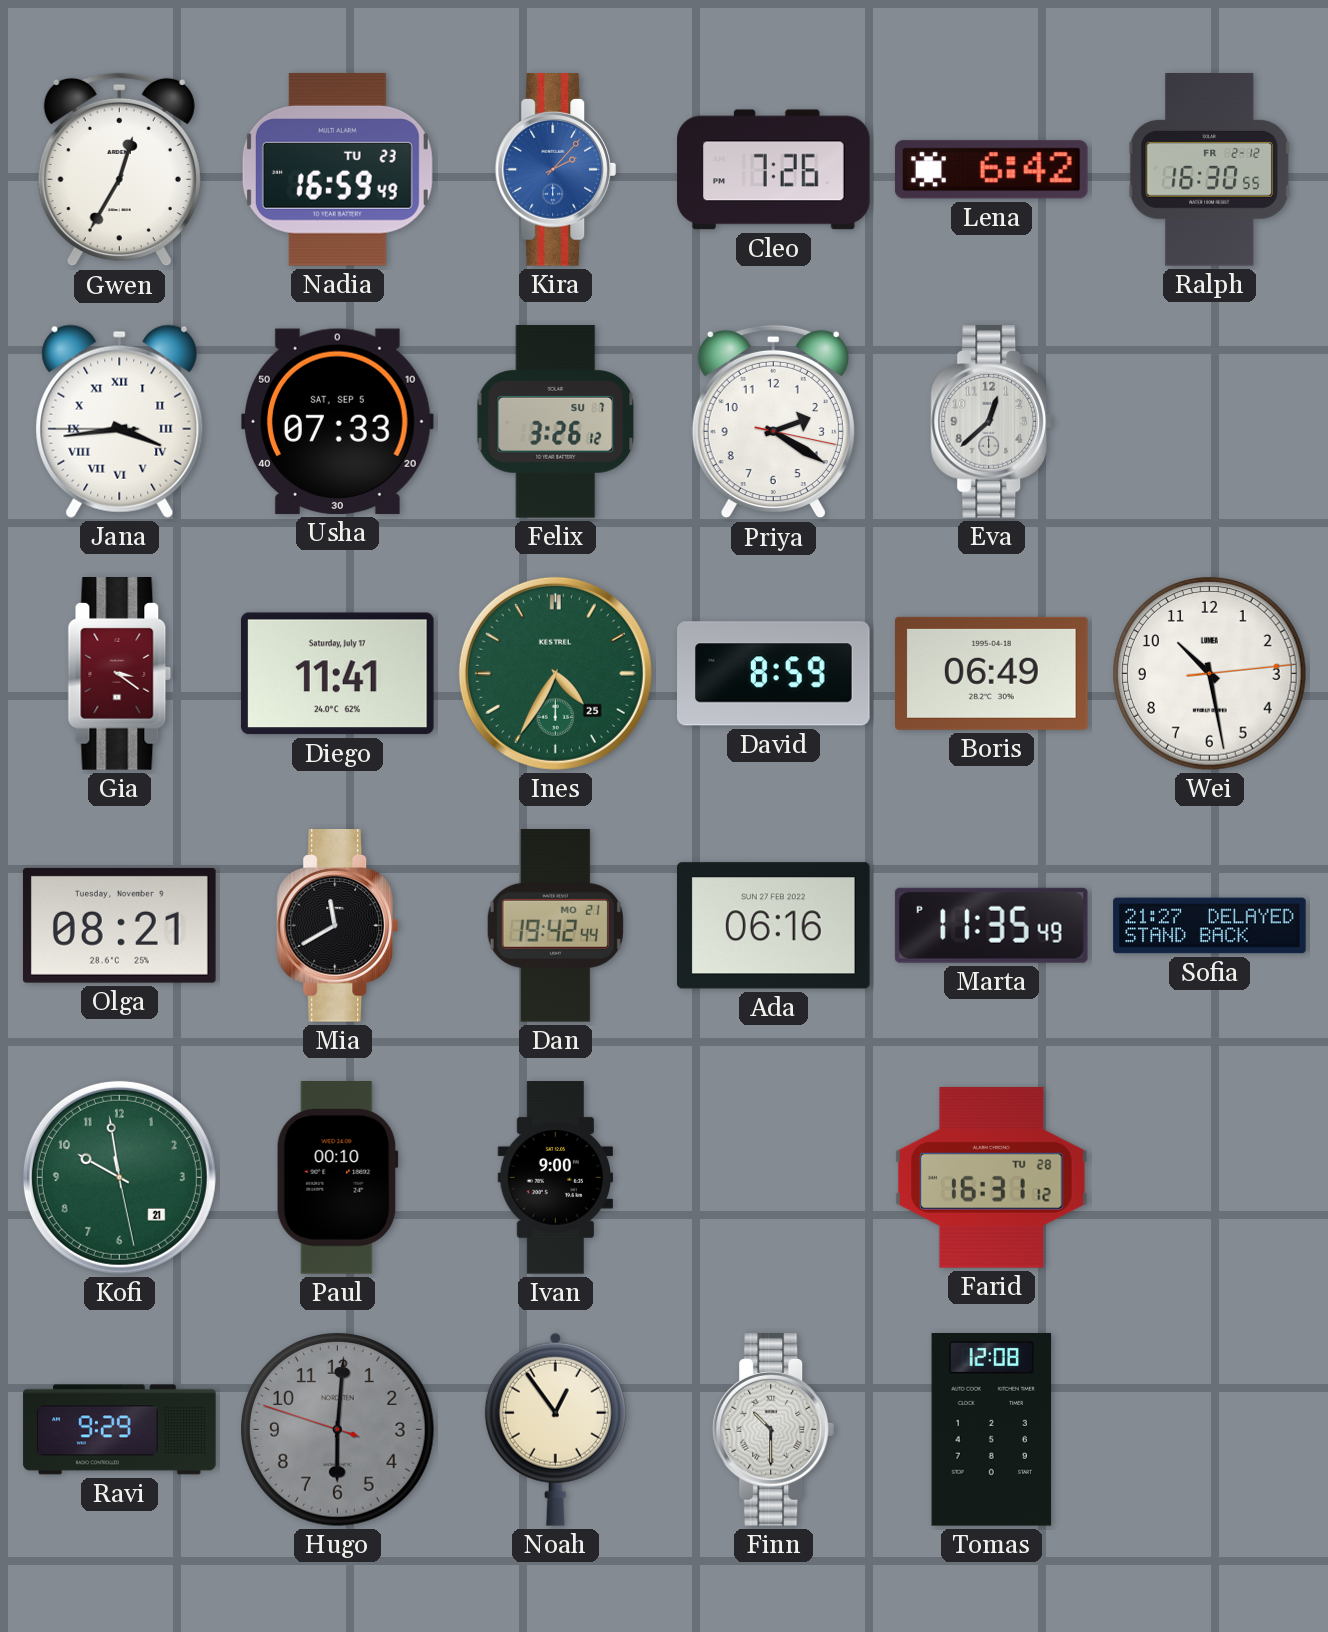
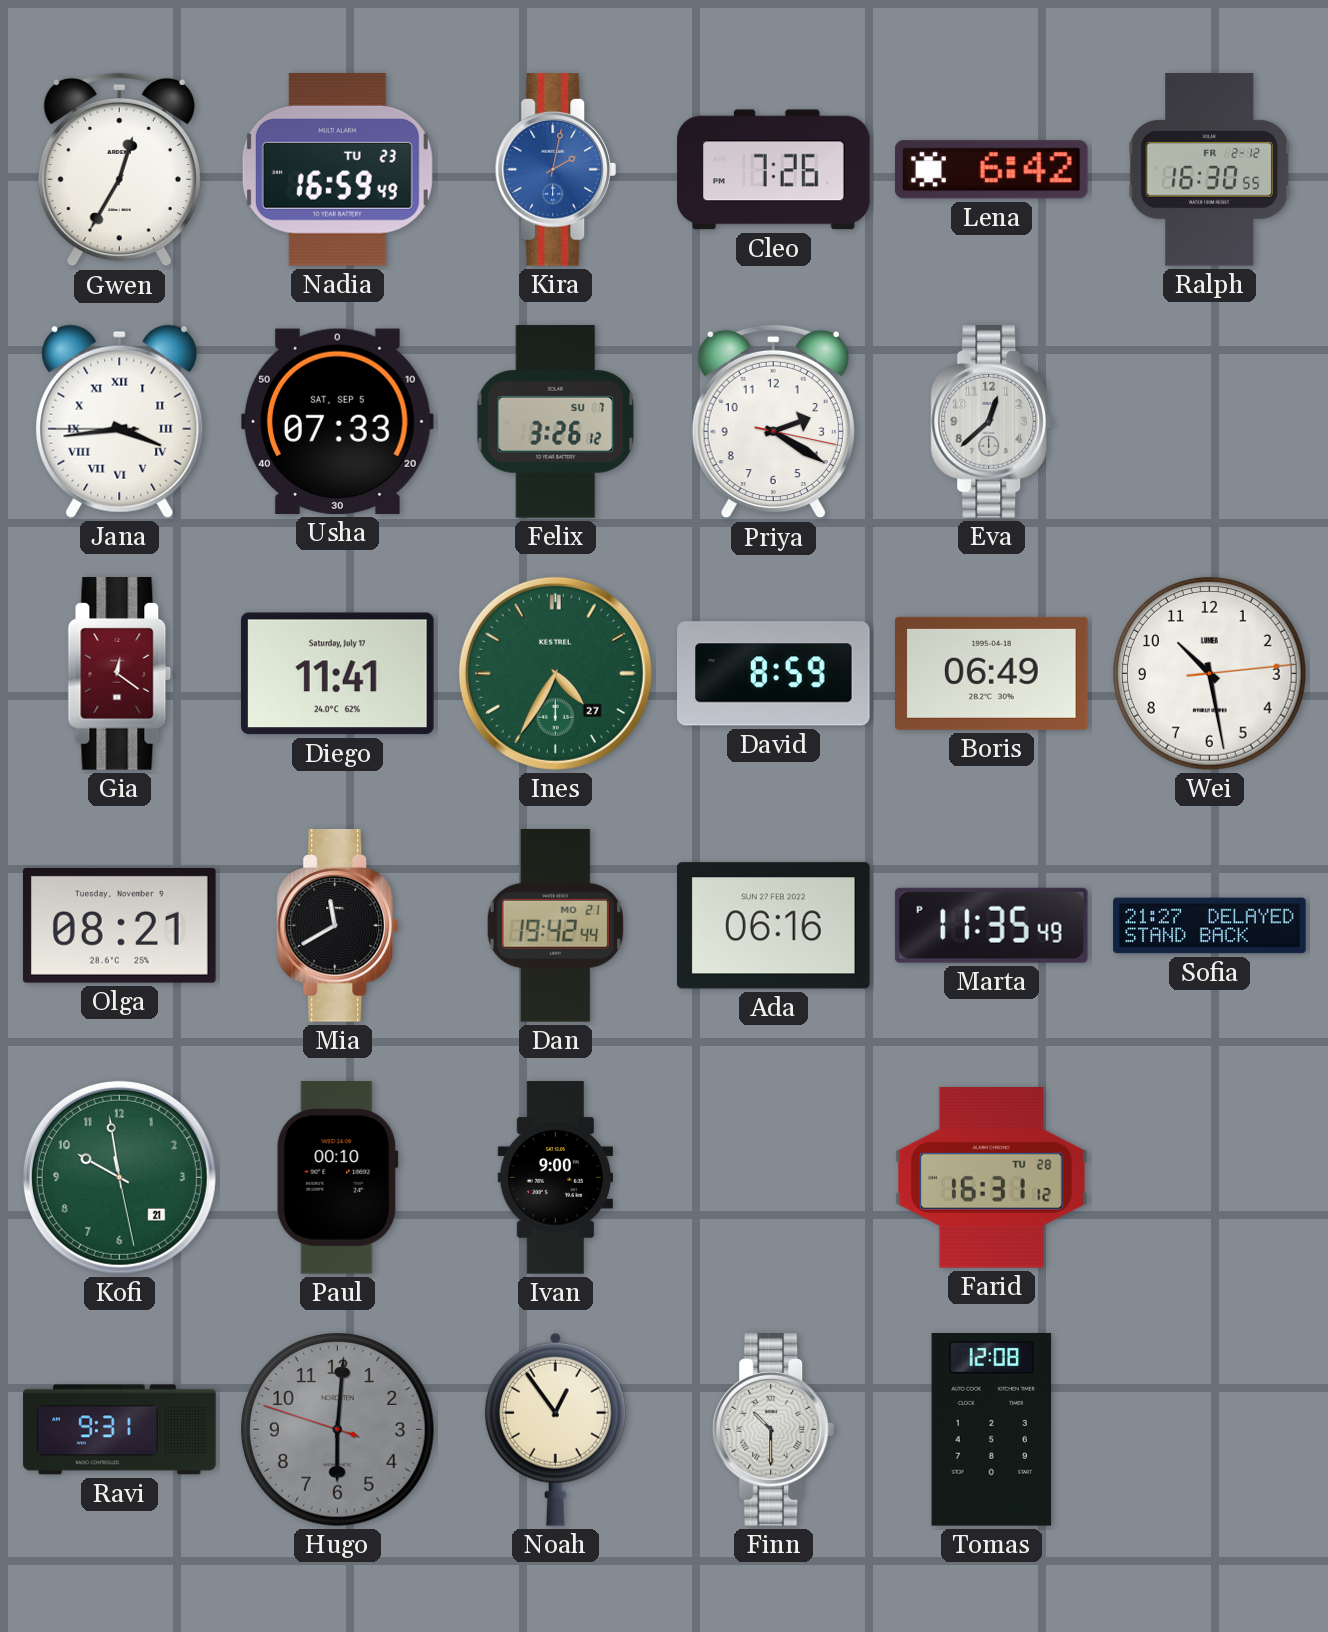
Kira: 2:07 -> 2:02 (556, 170)
Gia: 3:21 -> 12:21 (120, 674)
Ines date: 25 -> 27 (555, 673)
Ravi: 9:29 -> 9:31 (120, 1430)
